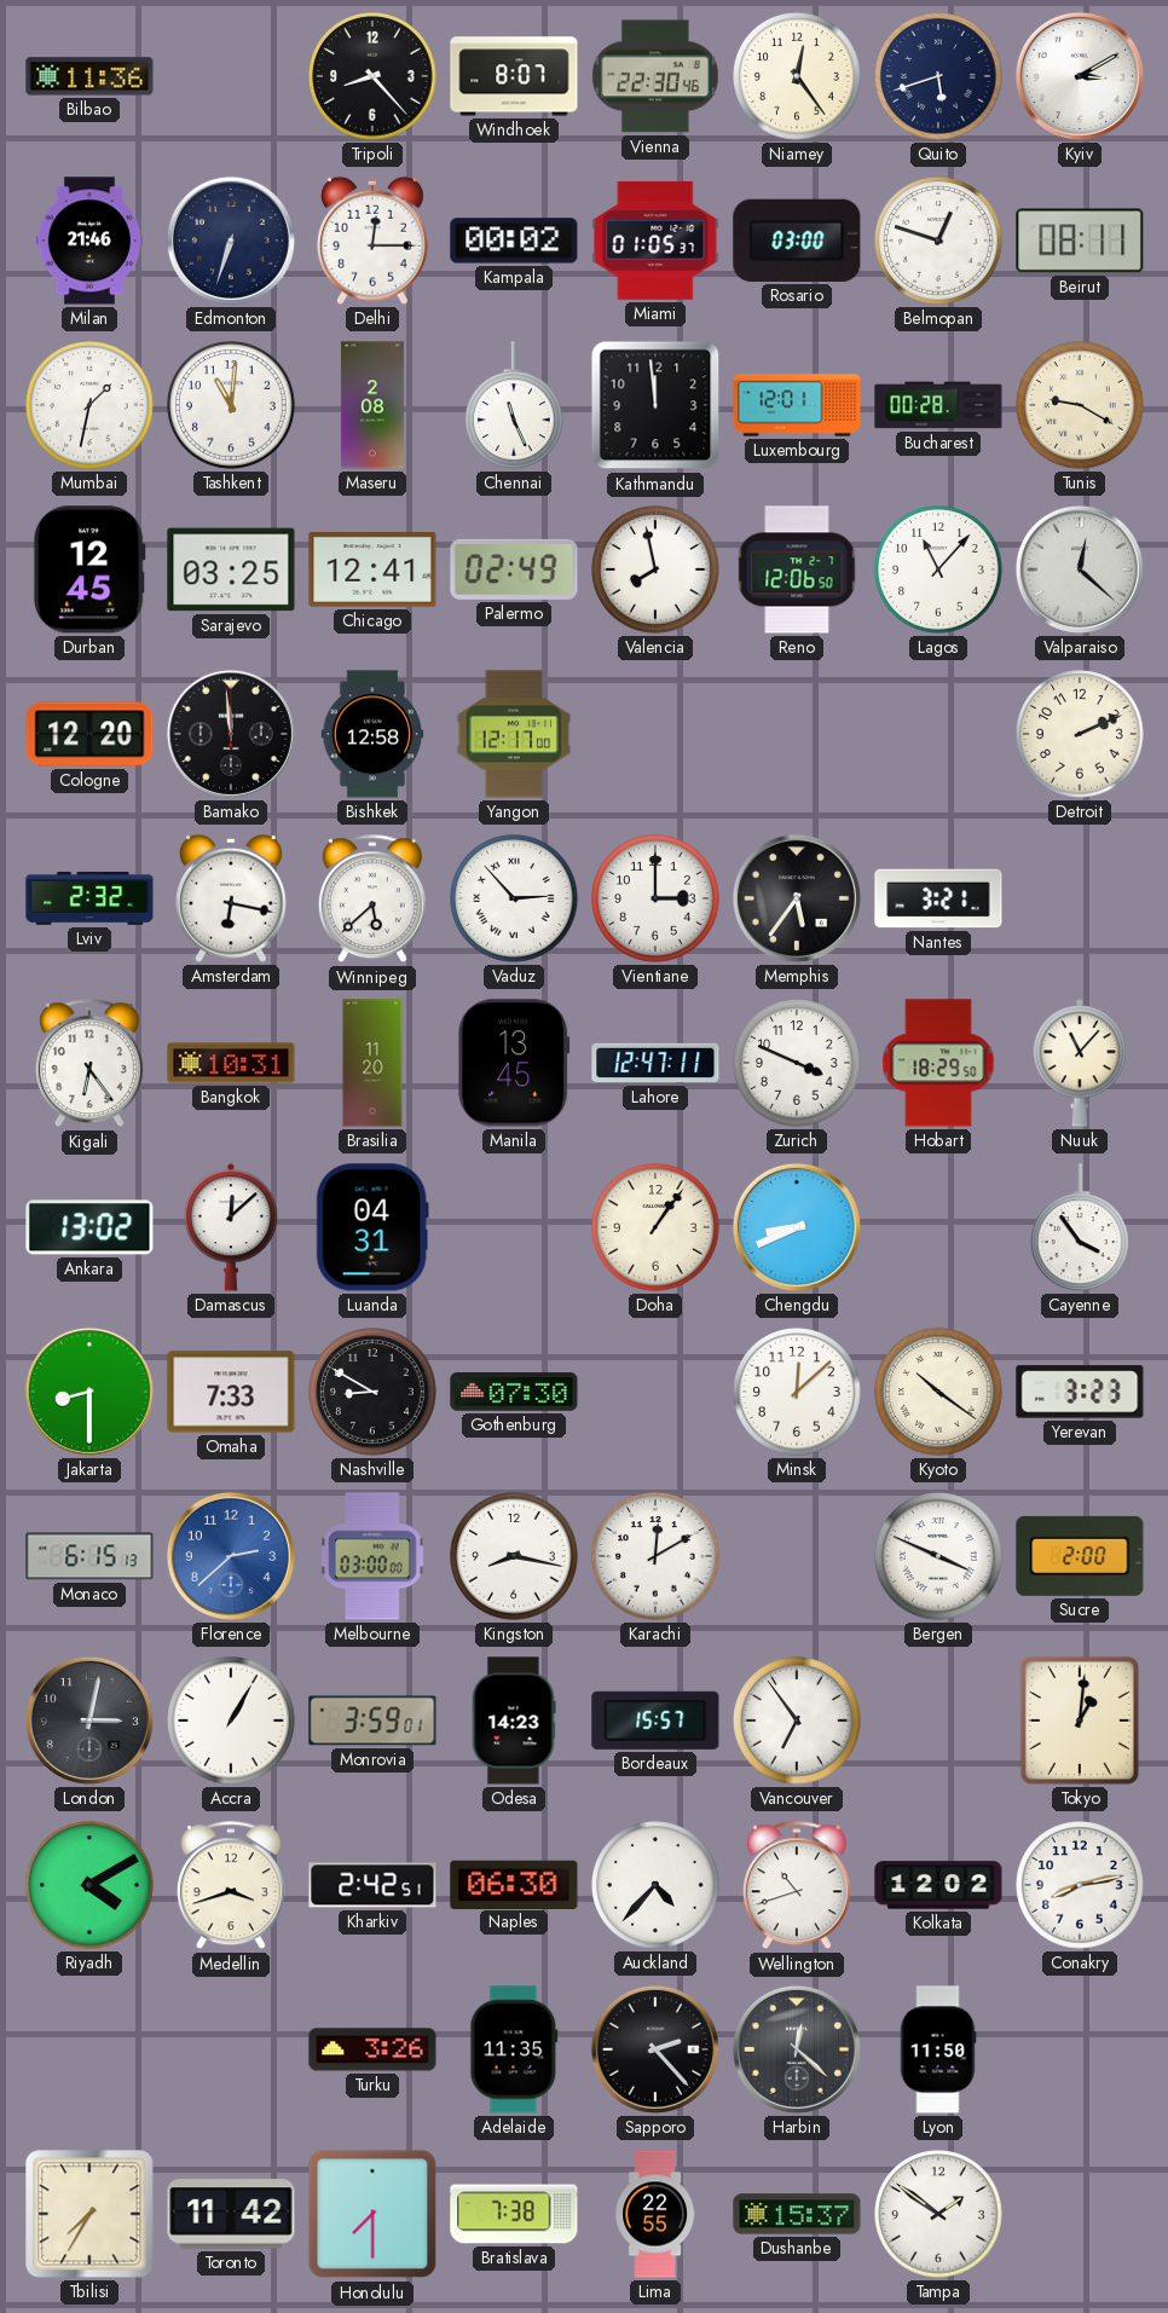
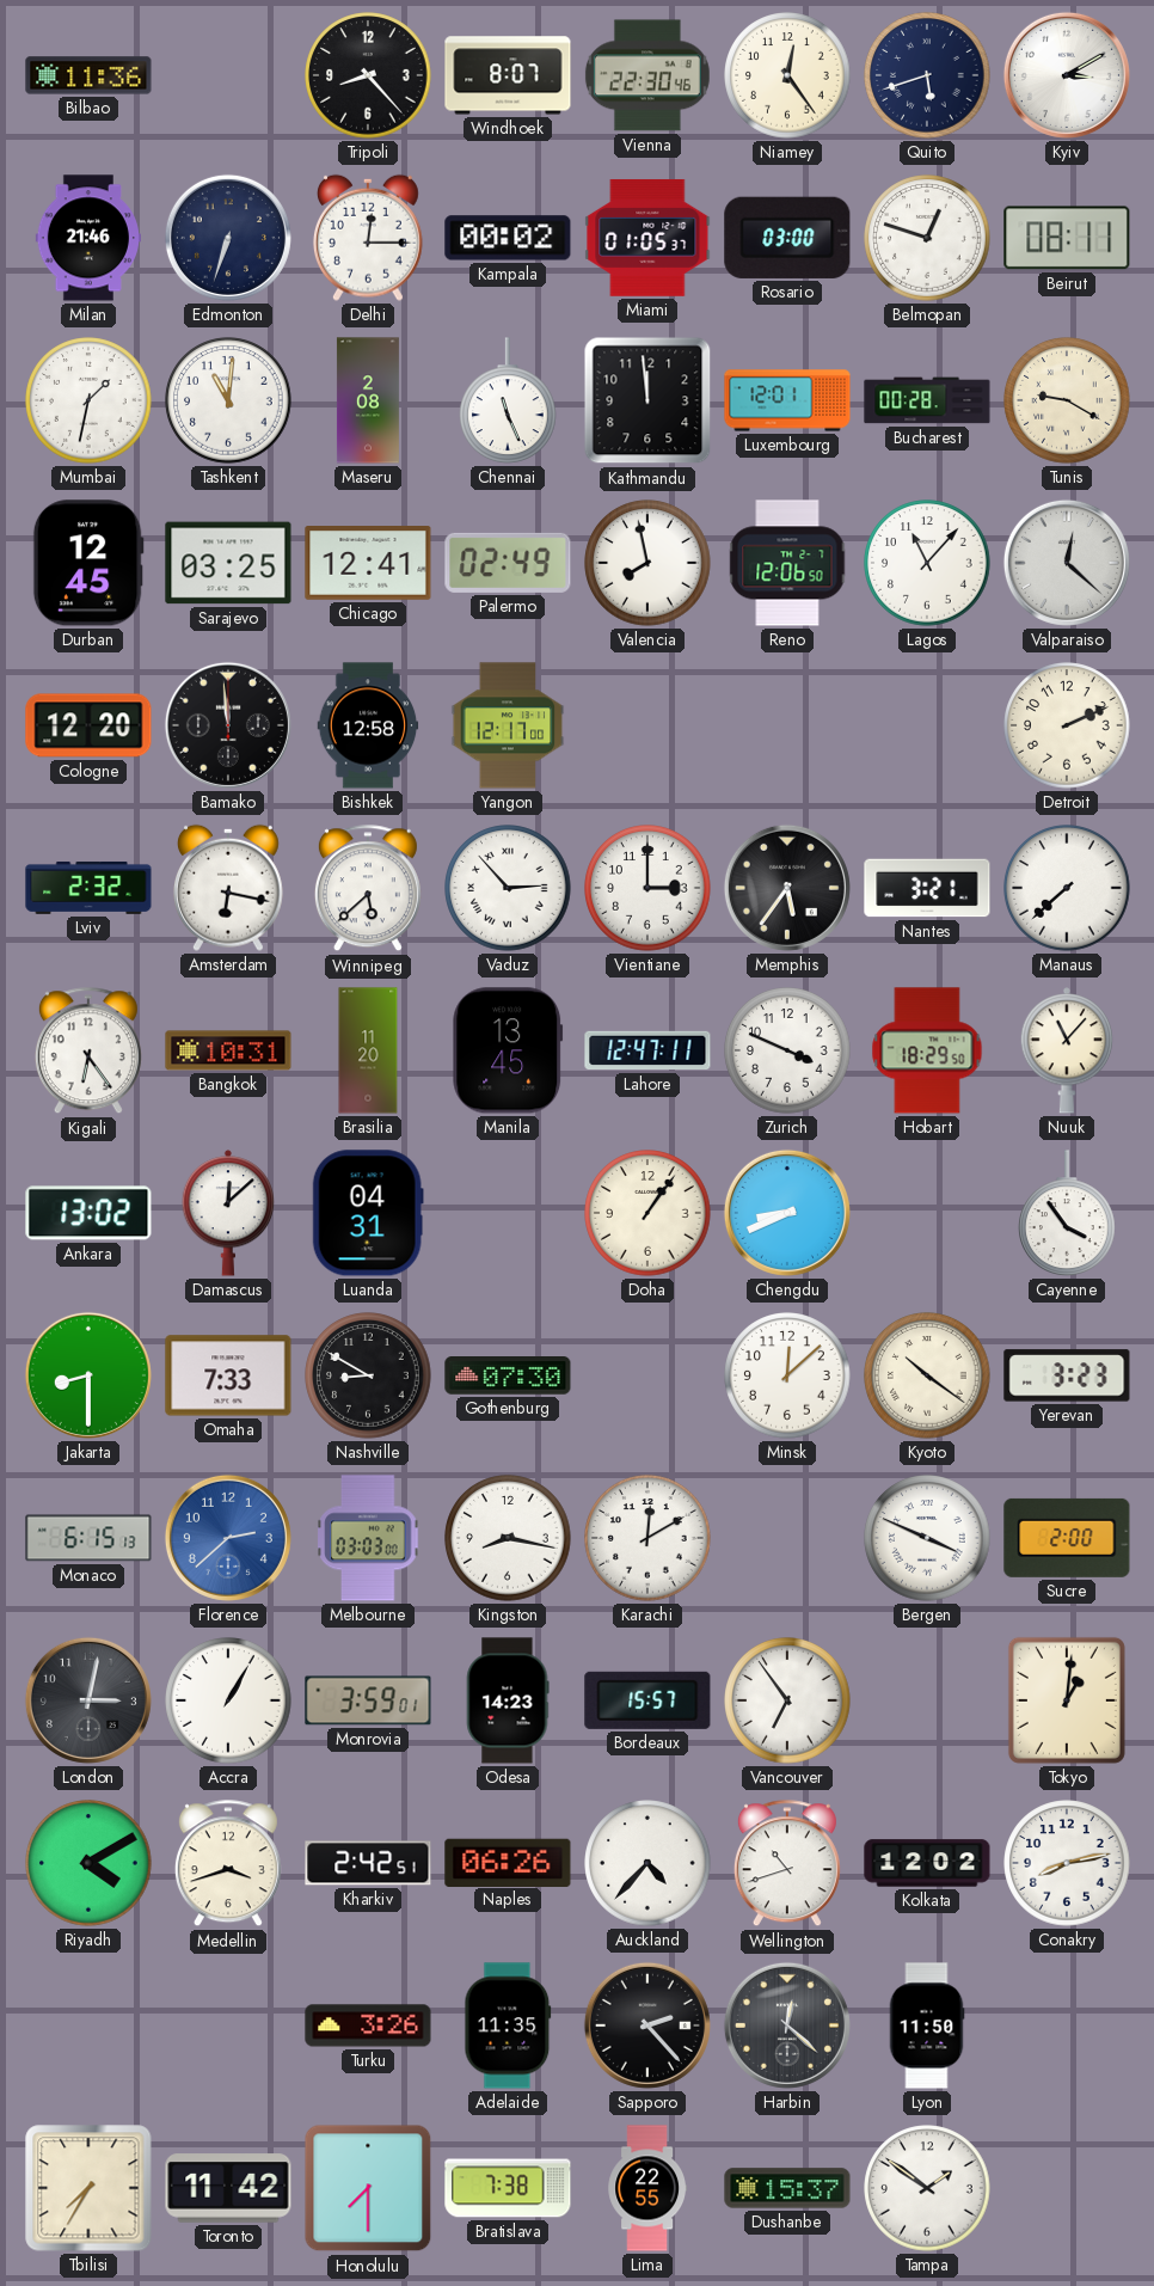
Manaus: none -> 7:38 (1067, 888)
Melbourne: 03:00 -> 03:03 (368, 1538)
Naples: 06:30 -> 06:26 (508, 1862)
